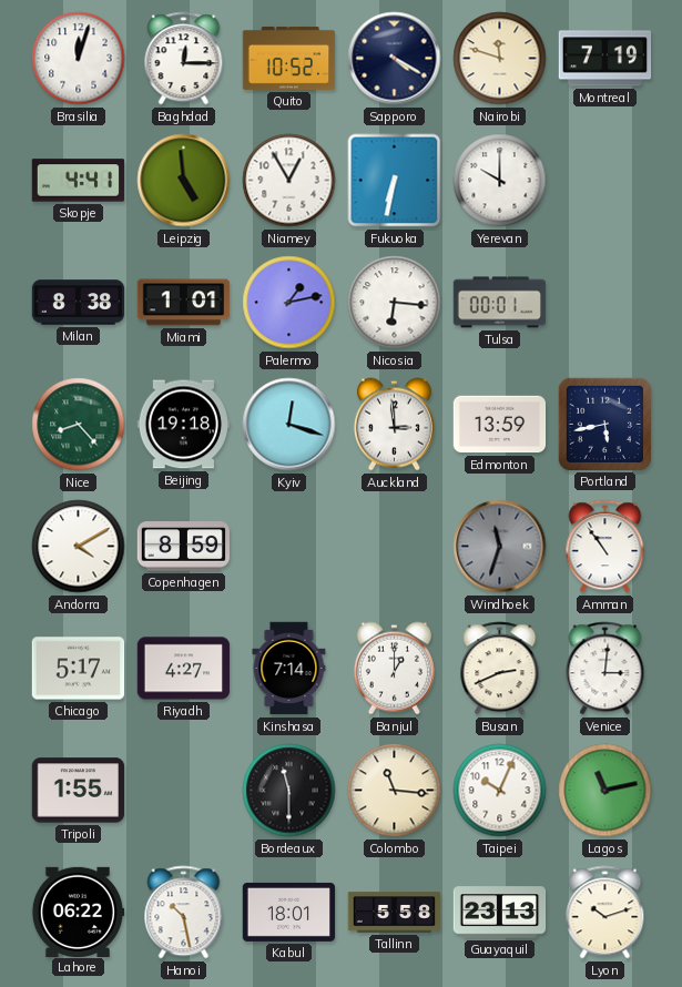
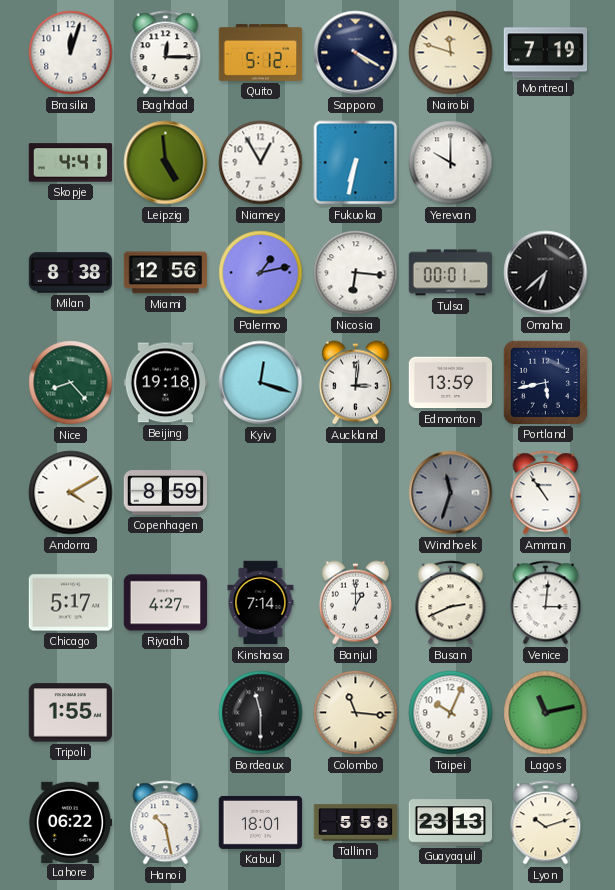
Quito: 10:52 -> 5:12 (261, 52)
Miami: 1:01 -> 12:56 (166, 273)
Omaha: none -> 6:38 (546, 273)
Auckland: 2:59 -> 3:01 (355, 383)
